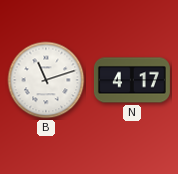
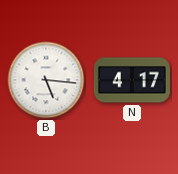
B: 11:12 -> 5:16 (46, 80)
